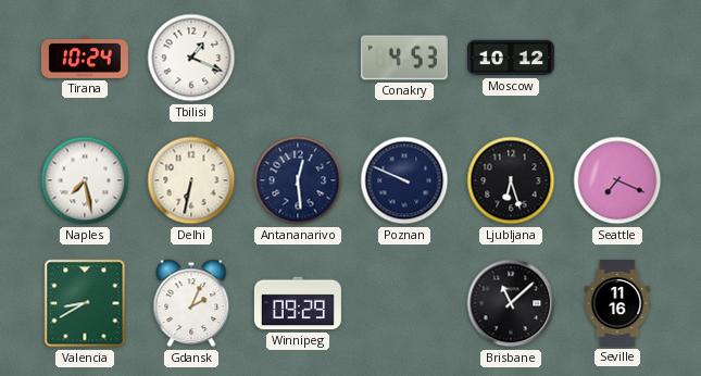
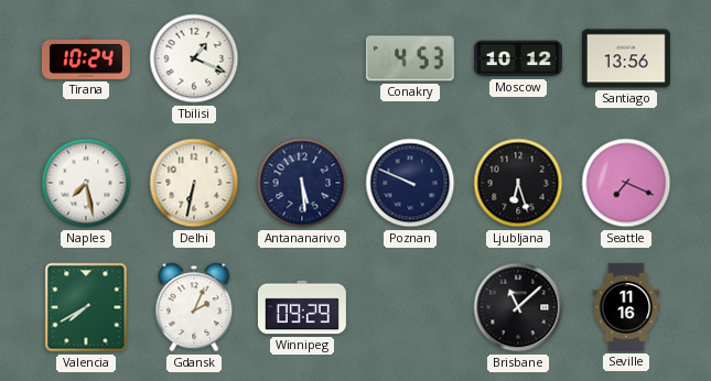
Santiago: none -> 13:56 (626, 58)
Antananarivo: 12:29 -> 5:29 (302, 183)
Valencia: 8:40 -> 7:40 (86, 307)
